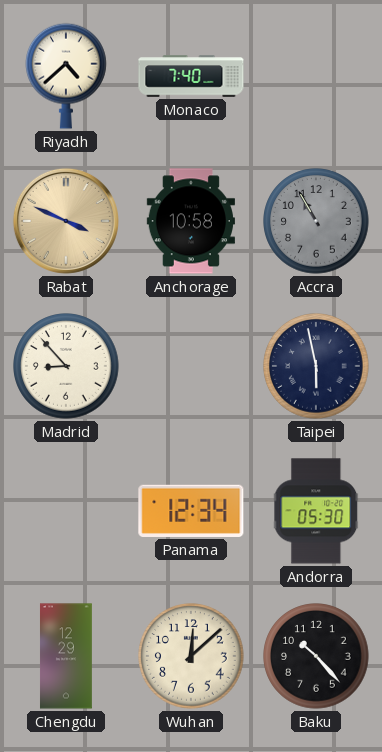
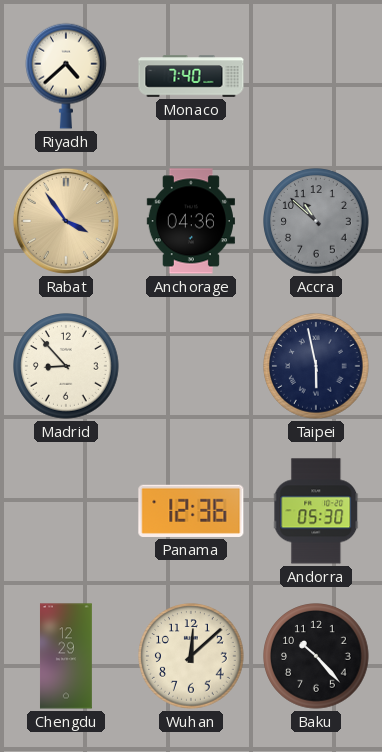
Rabat: 3:49 -> 3:54 (66, 221)
Anchorage: 10:58 -> 04:36 (191, 221)
Accra: 10:55 -> 10:52 (316, 221)
Panama: 12:34 -> 12:36 (191, 511)
